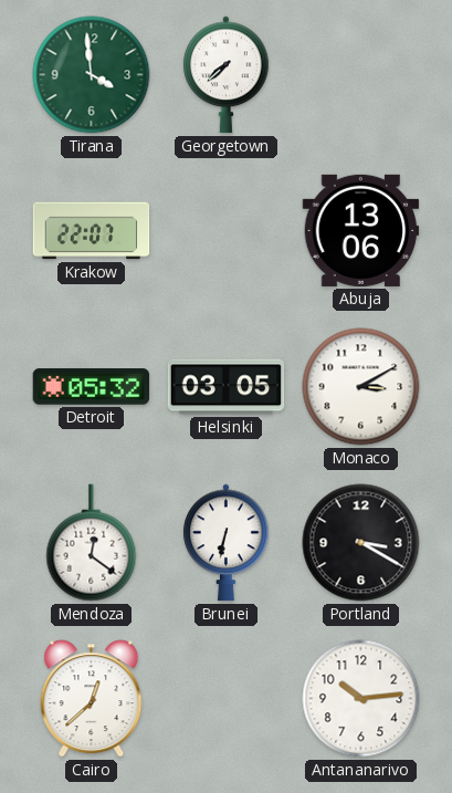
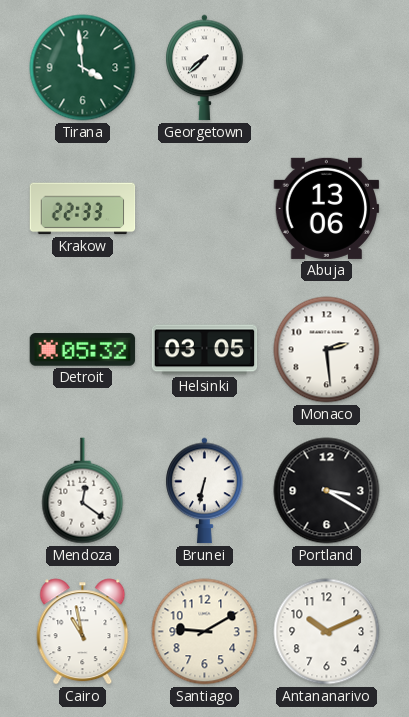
Krakow: 22:07 -> 22:33 (83, 209)
Monaco: 3:10 -> 2:29 (327, 350)
Cairo: 12:38 -> 10:58 (83, 632)
Santiago: none -> 9:10 (205, 632)
Antananarivo: 10:14 -> 10:11 (327, 632)
